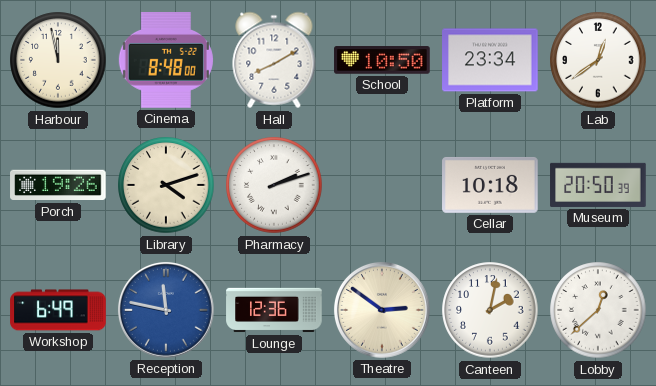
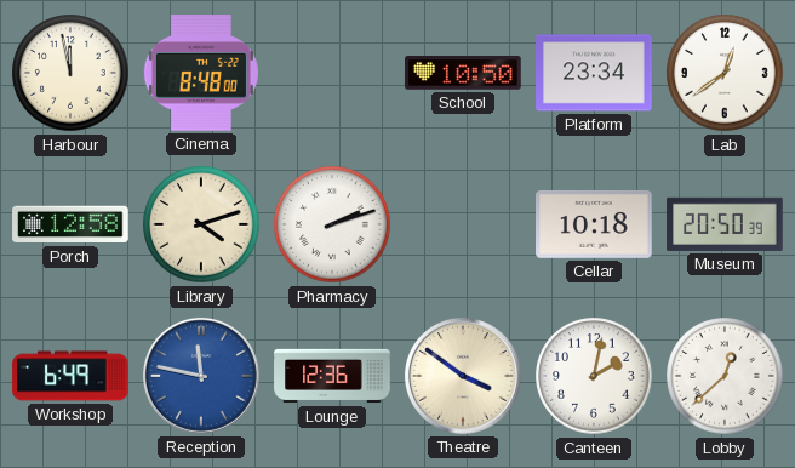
Hall: 8:10 -> none (274, 60)
Porch: 19:26 -> 12:58 (70, 224)
Theatre: 2:51 -> 3:51 (463, 376)
